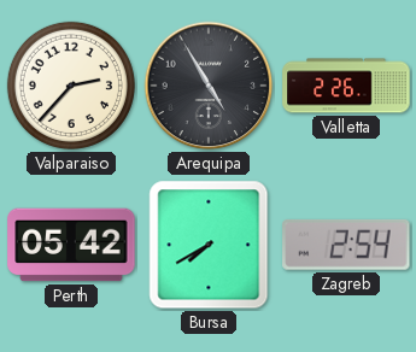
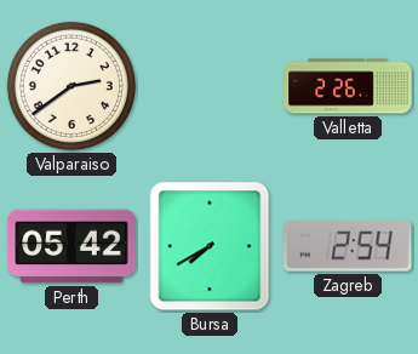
Valparaiso: 2:37 -> 2:39 (71, 86)
Arequipa: 4:55 -> none (209, 86)
